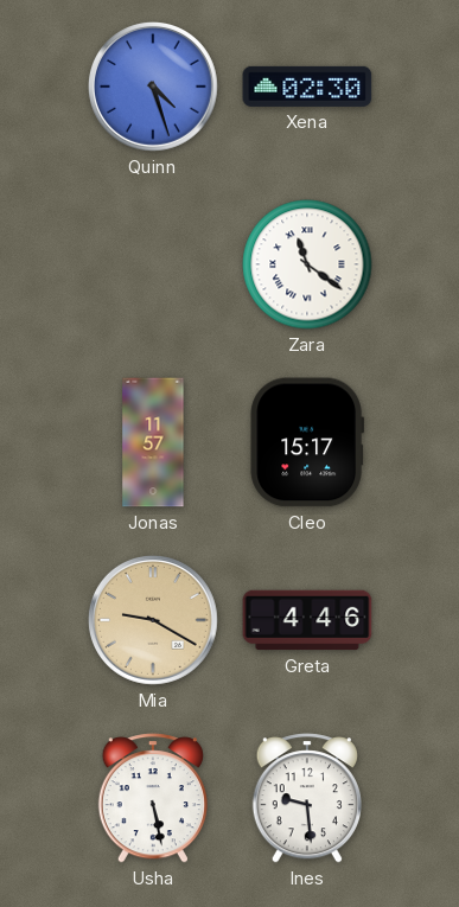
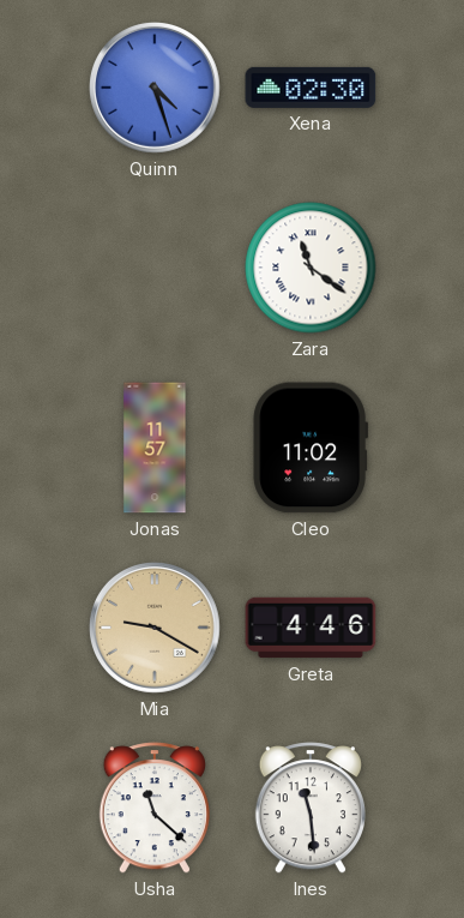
Cleo: 15:17 -> 11:02 (311, 448)
Usha: 5:28 -> 11:22 (155, 808)
Ines: 9:29 -> 11:29 (311, 808)
